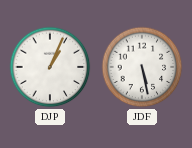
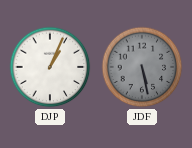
JDF dial: white -> grey (142, 67)
